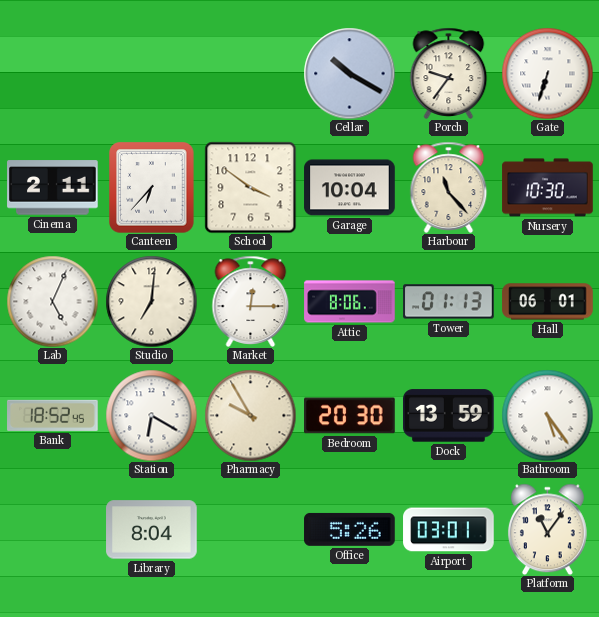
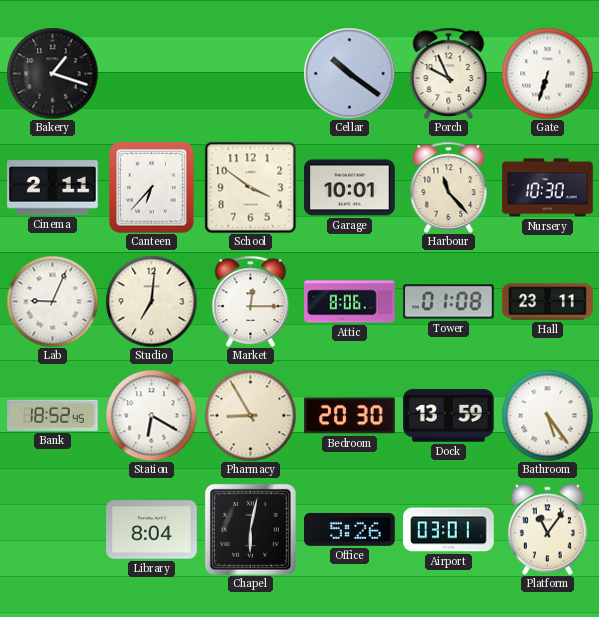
Bakery: none -> 1:18 (52, 73)
Cellar: 10:20 -> 10:21 (349, 73)
Porch: 9:36 -> 9:56 (449, 73)
Garage: 10:04 -> 10:01 (350, 188)
Lab: 5:04 -> 9:04 (52, 301)
Tower: 01:13 -> 01:08 (449, 302)
Hall: 06:01 -> 23:11 (548, 302)
Pharmacy: 9:55 -> 8:55 (250, 415)
Chapel: none -> 6:02 (250, 529)
